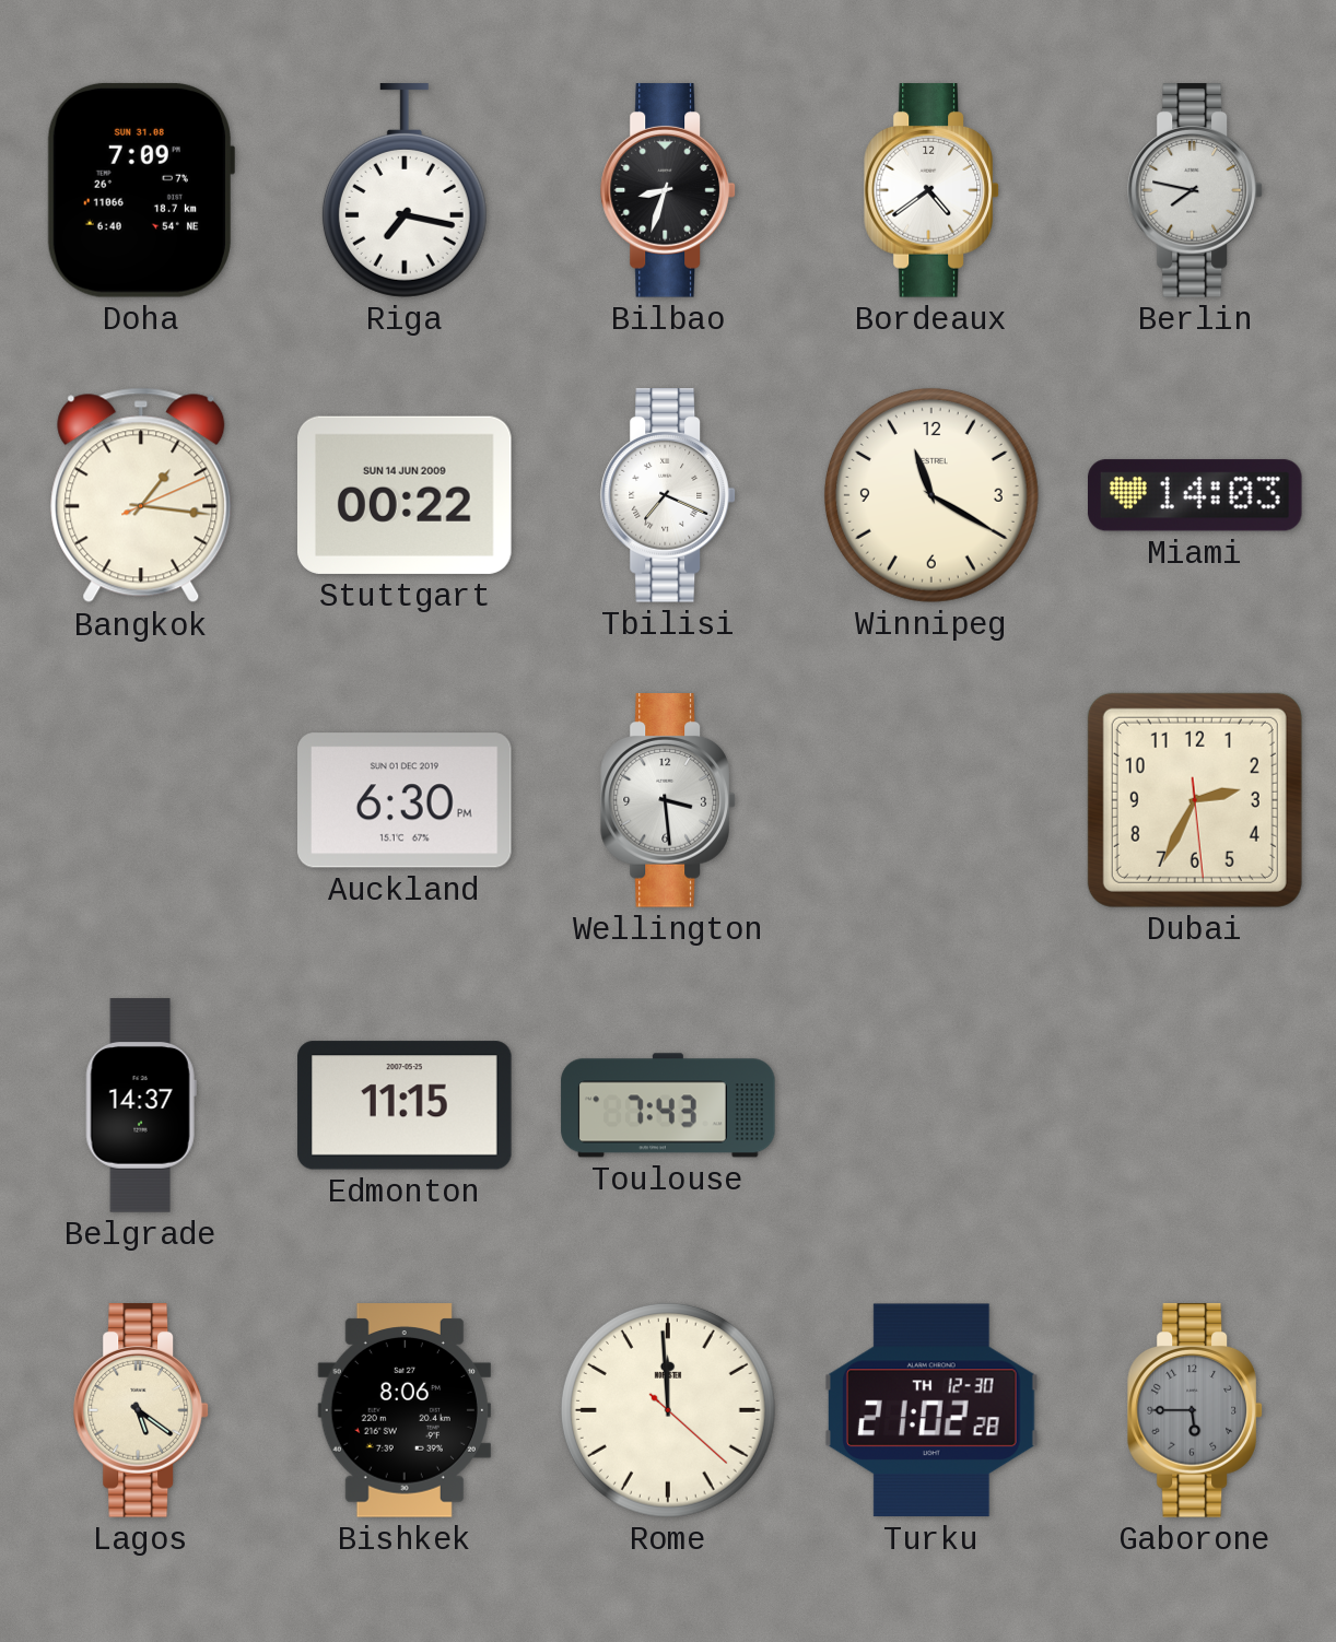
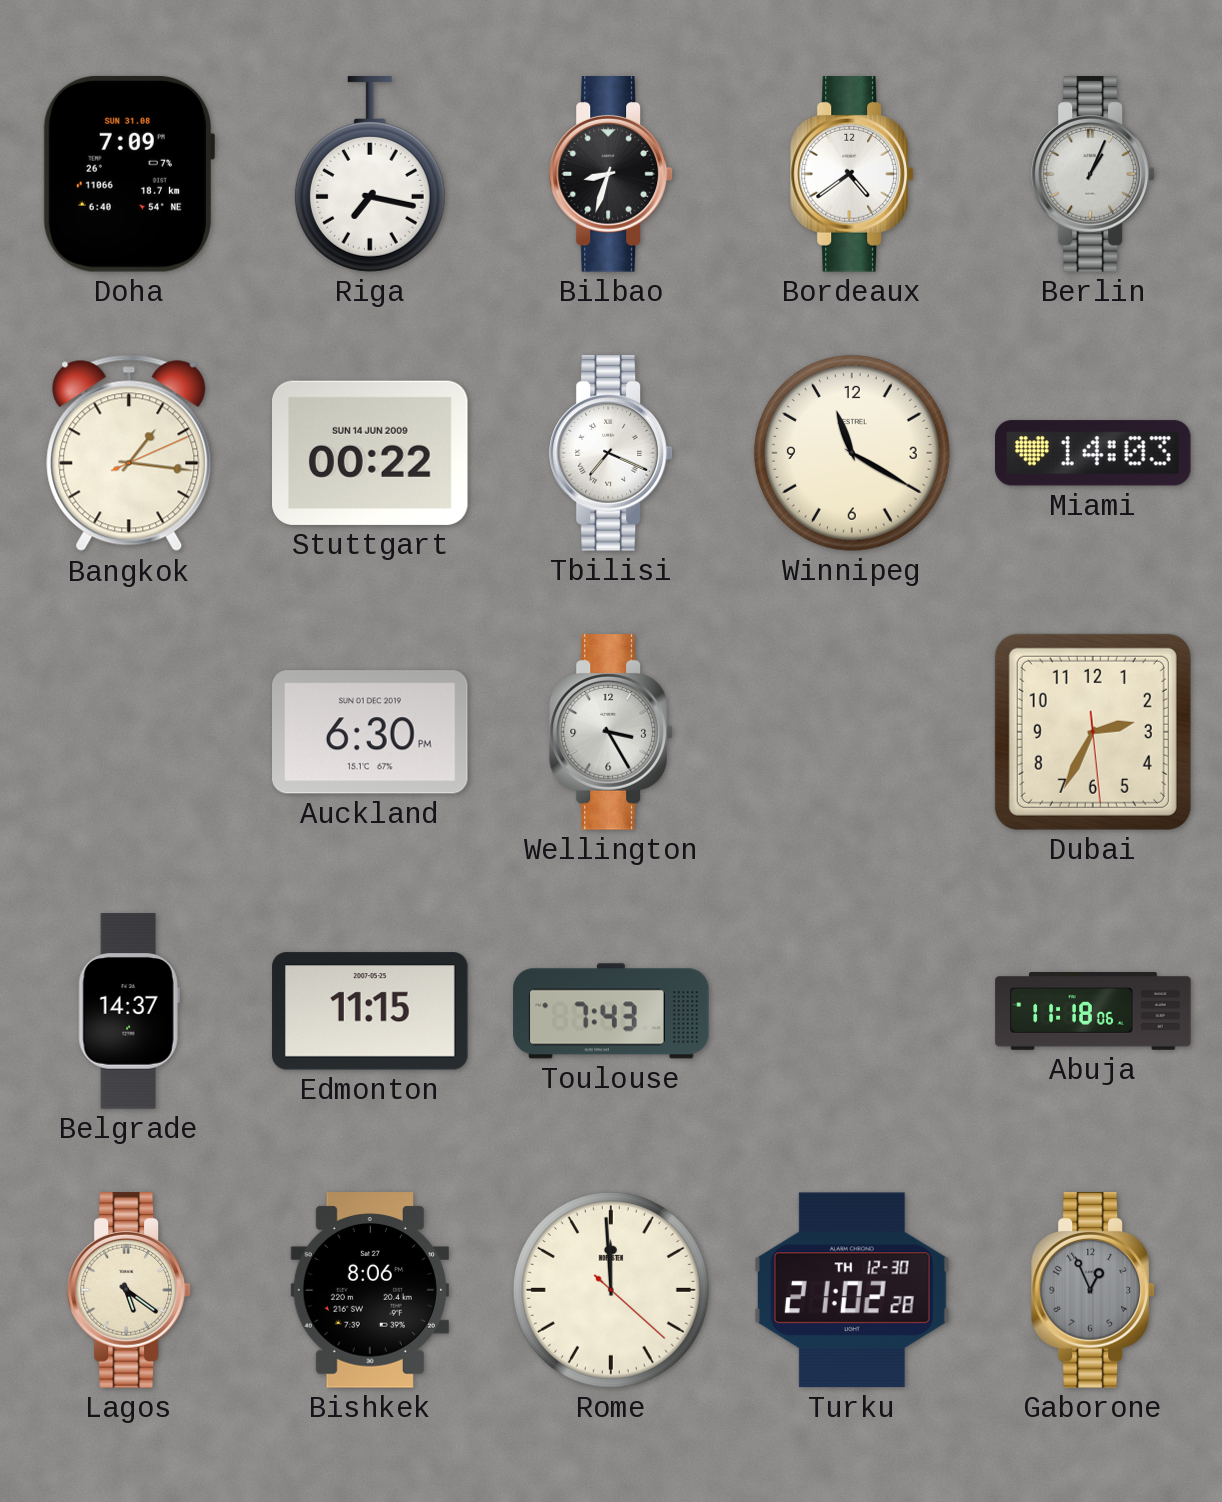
Berlin: 7:47 -> 1:04 (1093, 174)
Wellington: 3:29 -> 3:25 (611, 732)
Abuja: none -> 11:18 (1093, 1012)
Gaborone: 5:45 -> 12:56 (1093, 1290)
